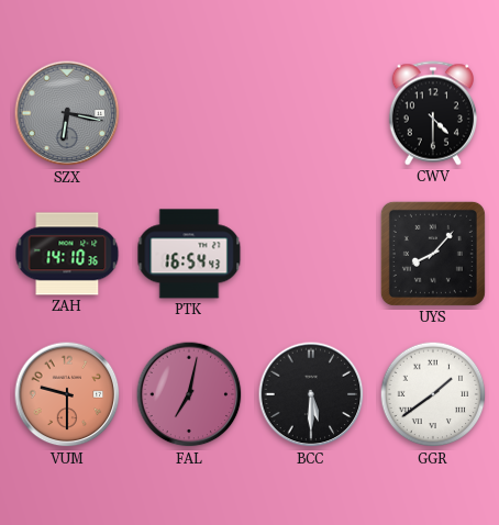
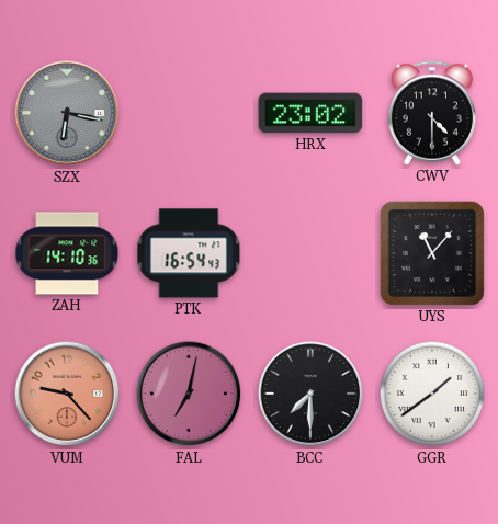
HRX: none -> 23:02 (310, 113)
UYS: 8:07 -> 11:07 (432, 253)
VUM: 9:30 -> 9:23 (67, 394)
BCC: 5:30 -> 7:30 (310, 394)
